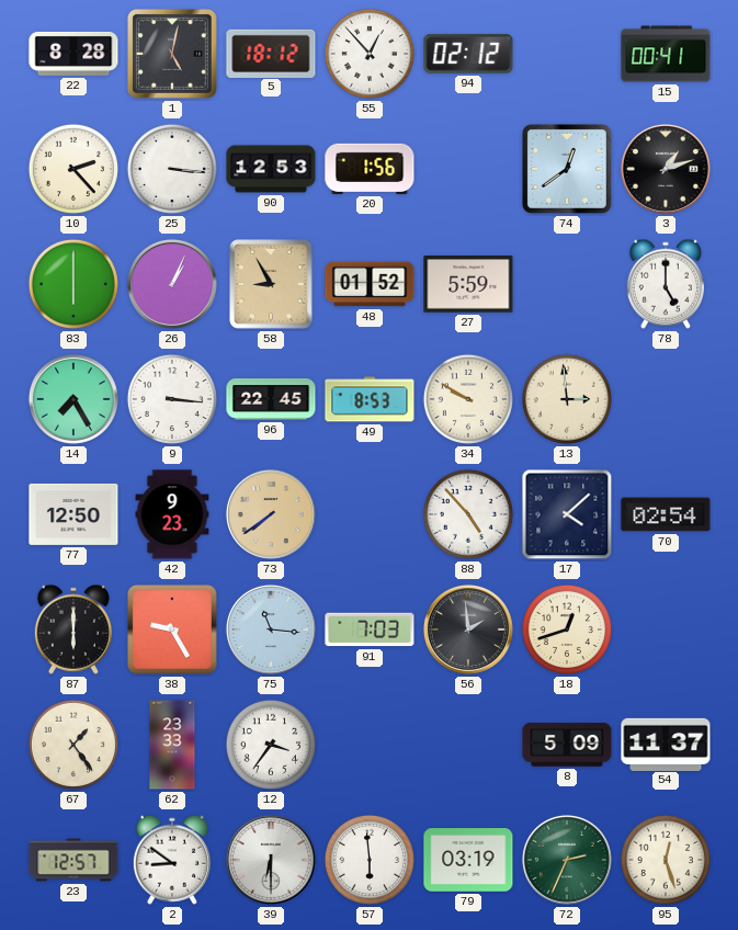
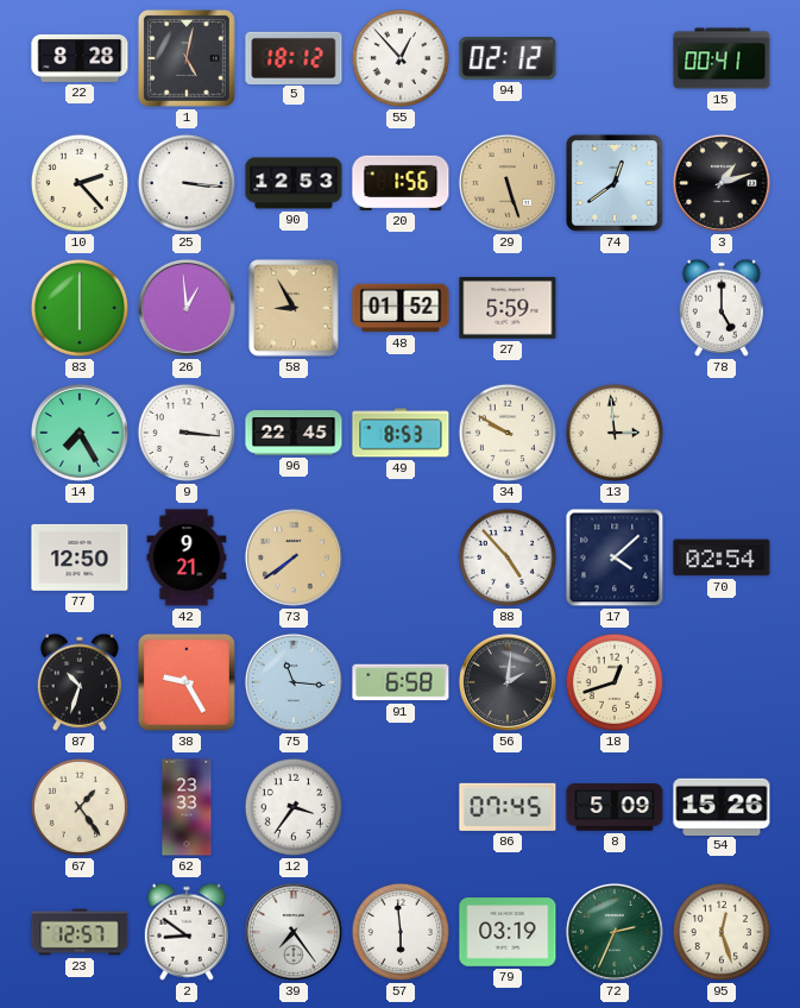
29: none -> 5:27 (508, 183)
26: 1:04 -> 12:59 (187, 308)
42: 9:23 -> 9:21 (187, 557)
87: 6:00 -> 10:33 (80, 682)
91: 7:03 -> 6:58 (401, 682)
56: 1:59 -> 2:01 (508, 682)
86: none -> 07:45 (508, 807)
54: 11:37 -> 15:26 (722, 806)
39: 6:30 -> 7:24 (294, 932)
